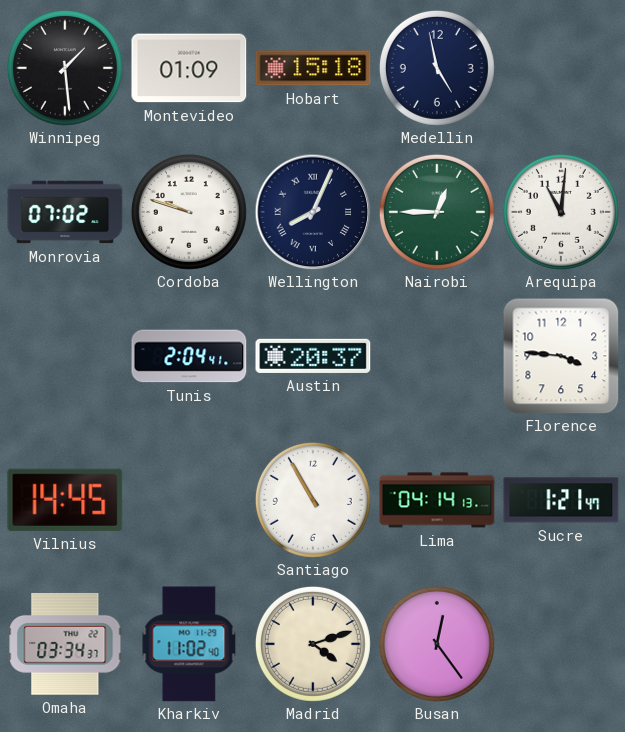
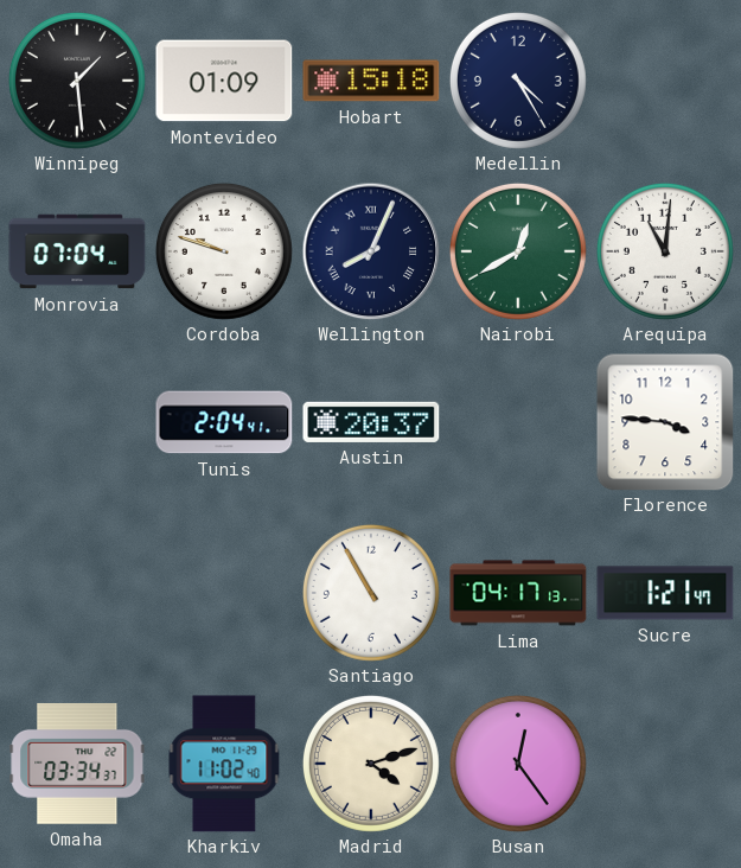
Medellin: 4:58 -> 4:25 (518, 81)
Monrovia: 07:02 -> 07:04 (77, 251)
Nairobi: 12:45 -> 12:40 (518, 251)
Vilnius: 14:45 -> none (65, 500)
Lima: 04:14 -> 04:17 (518, 593)
